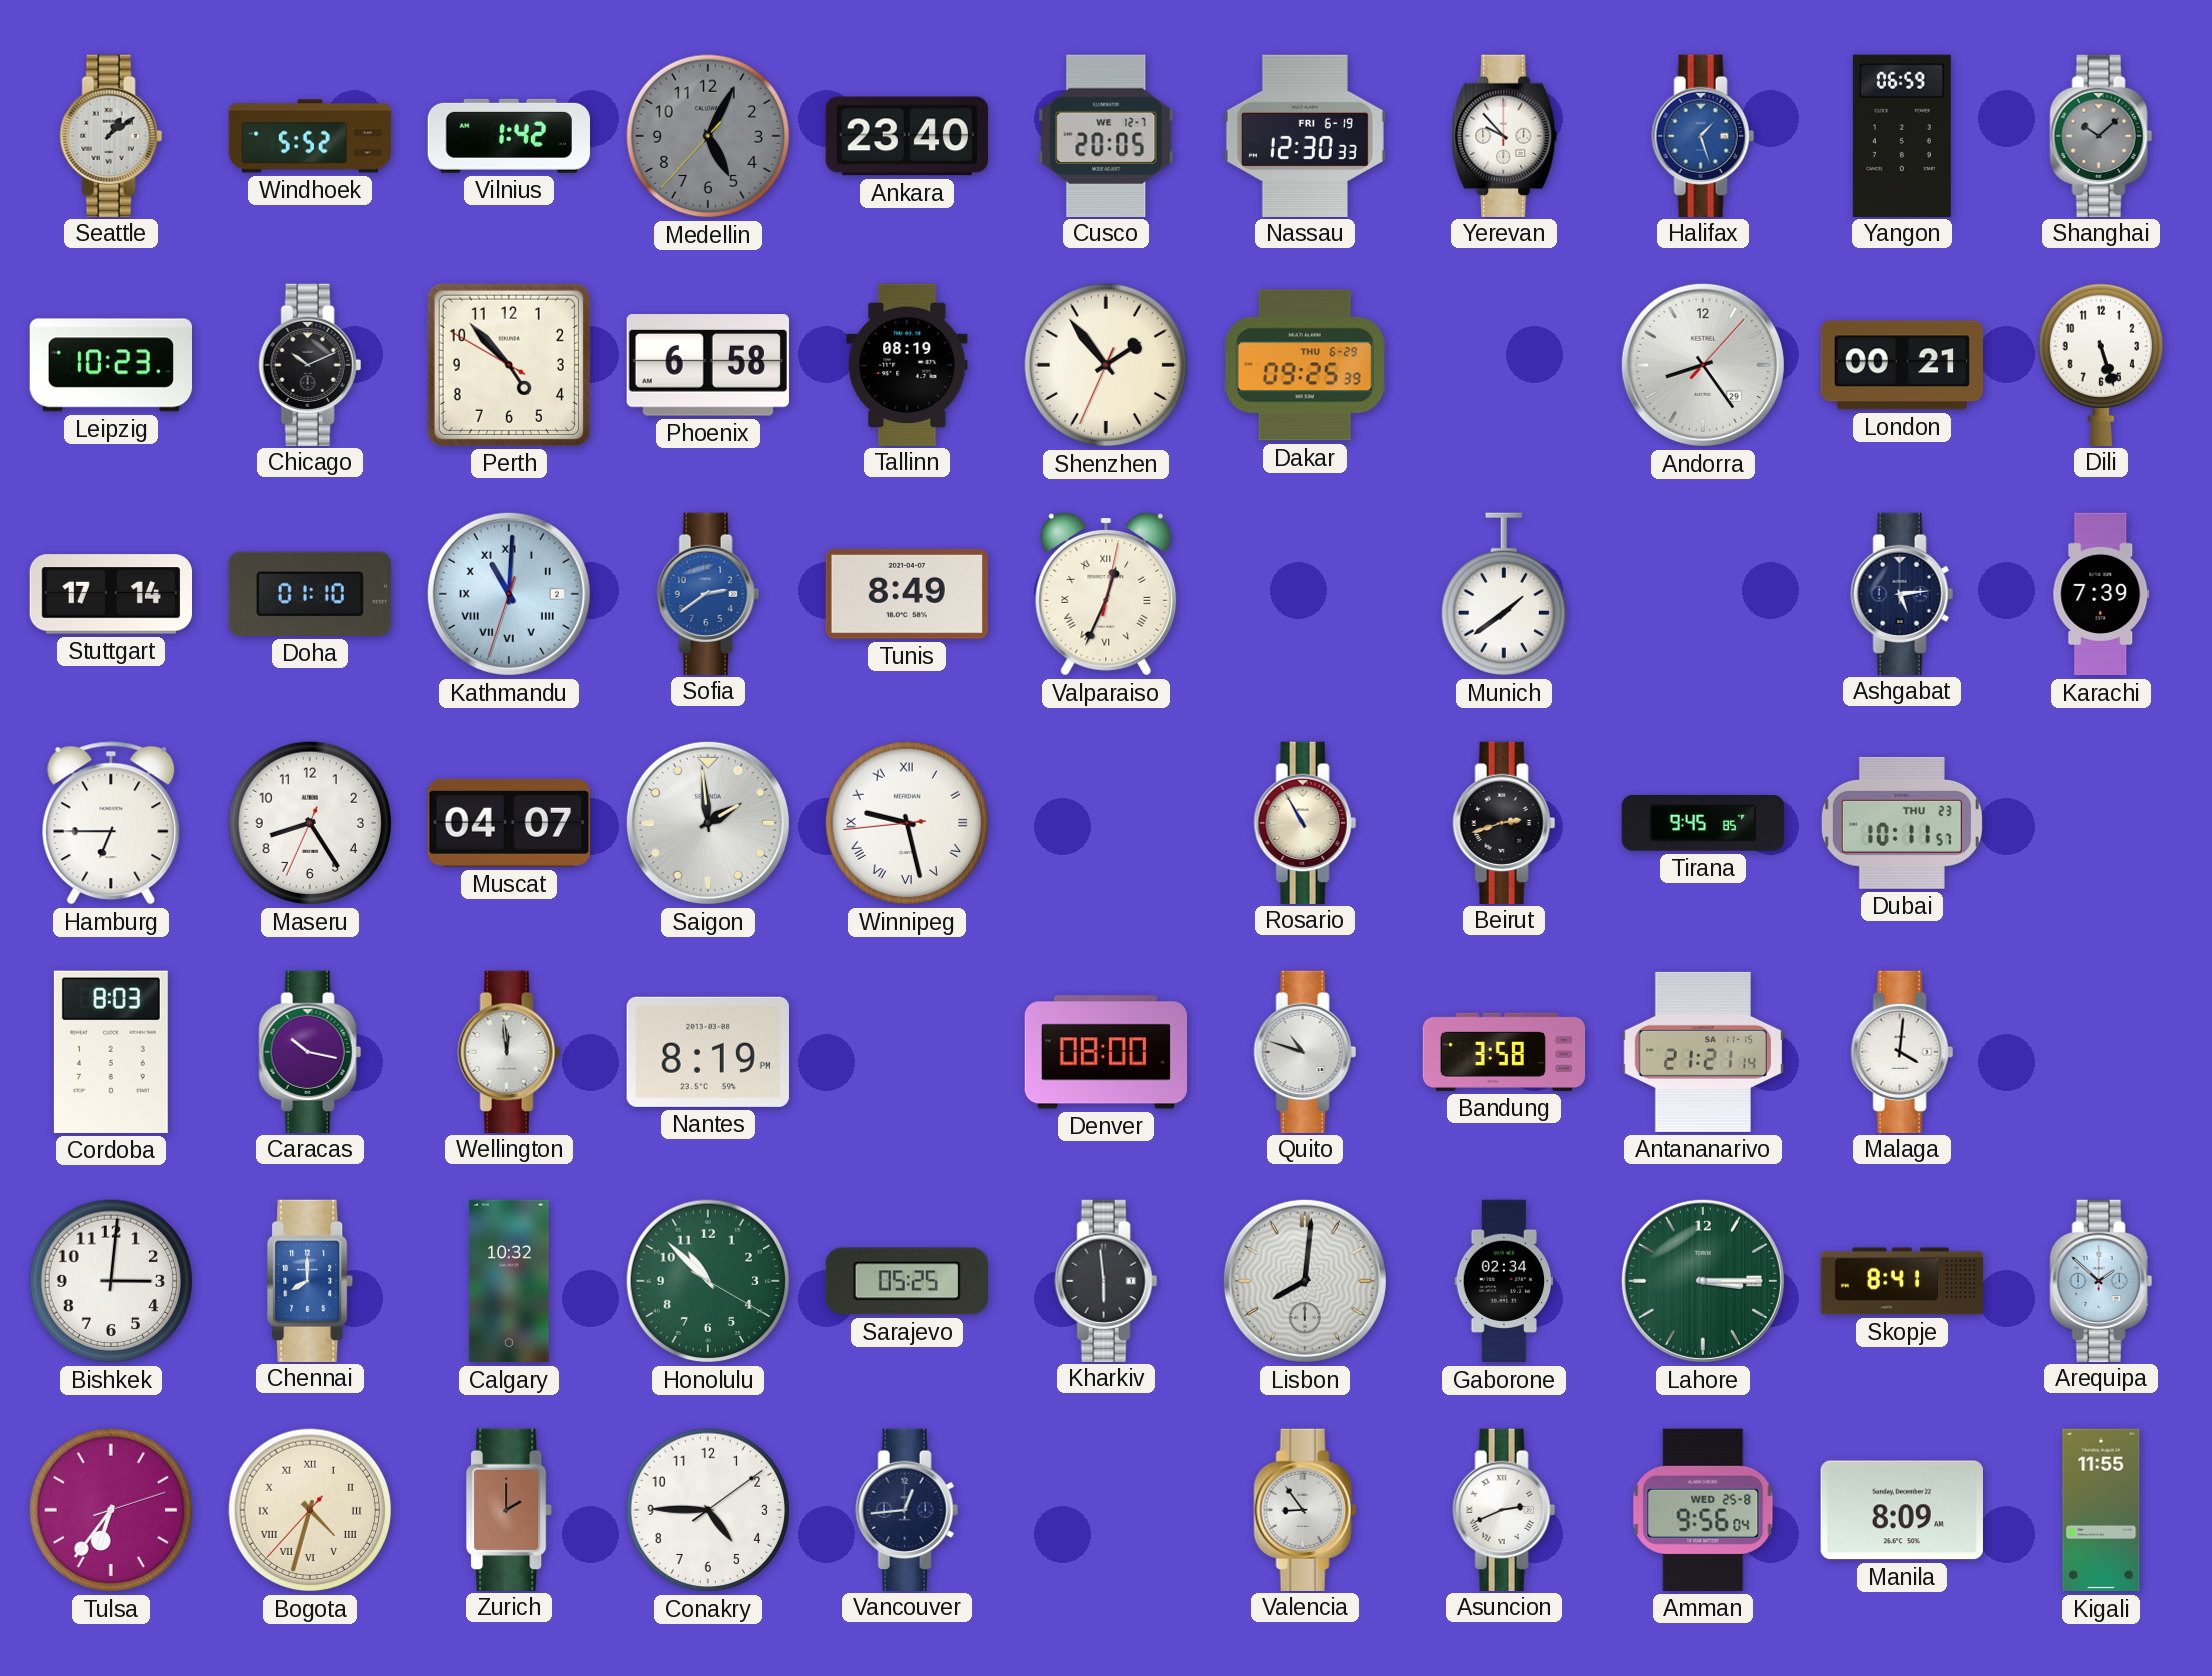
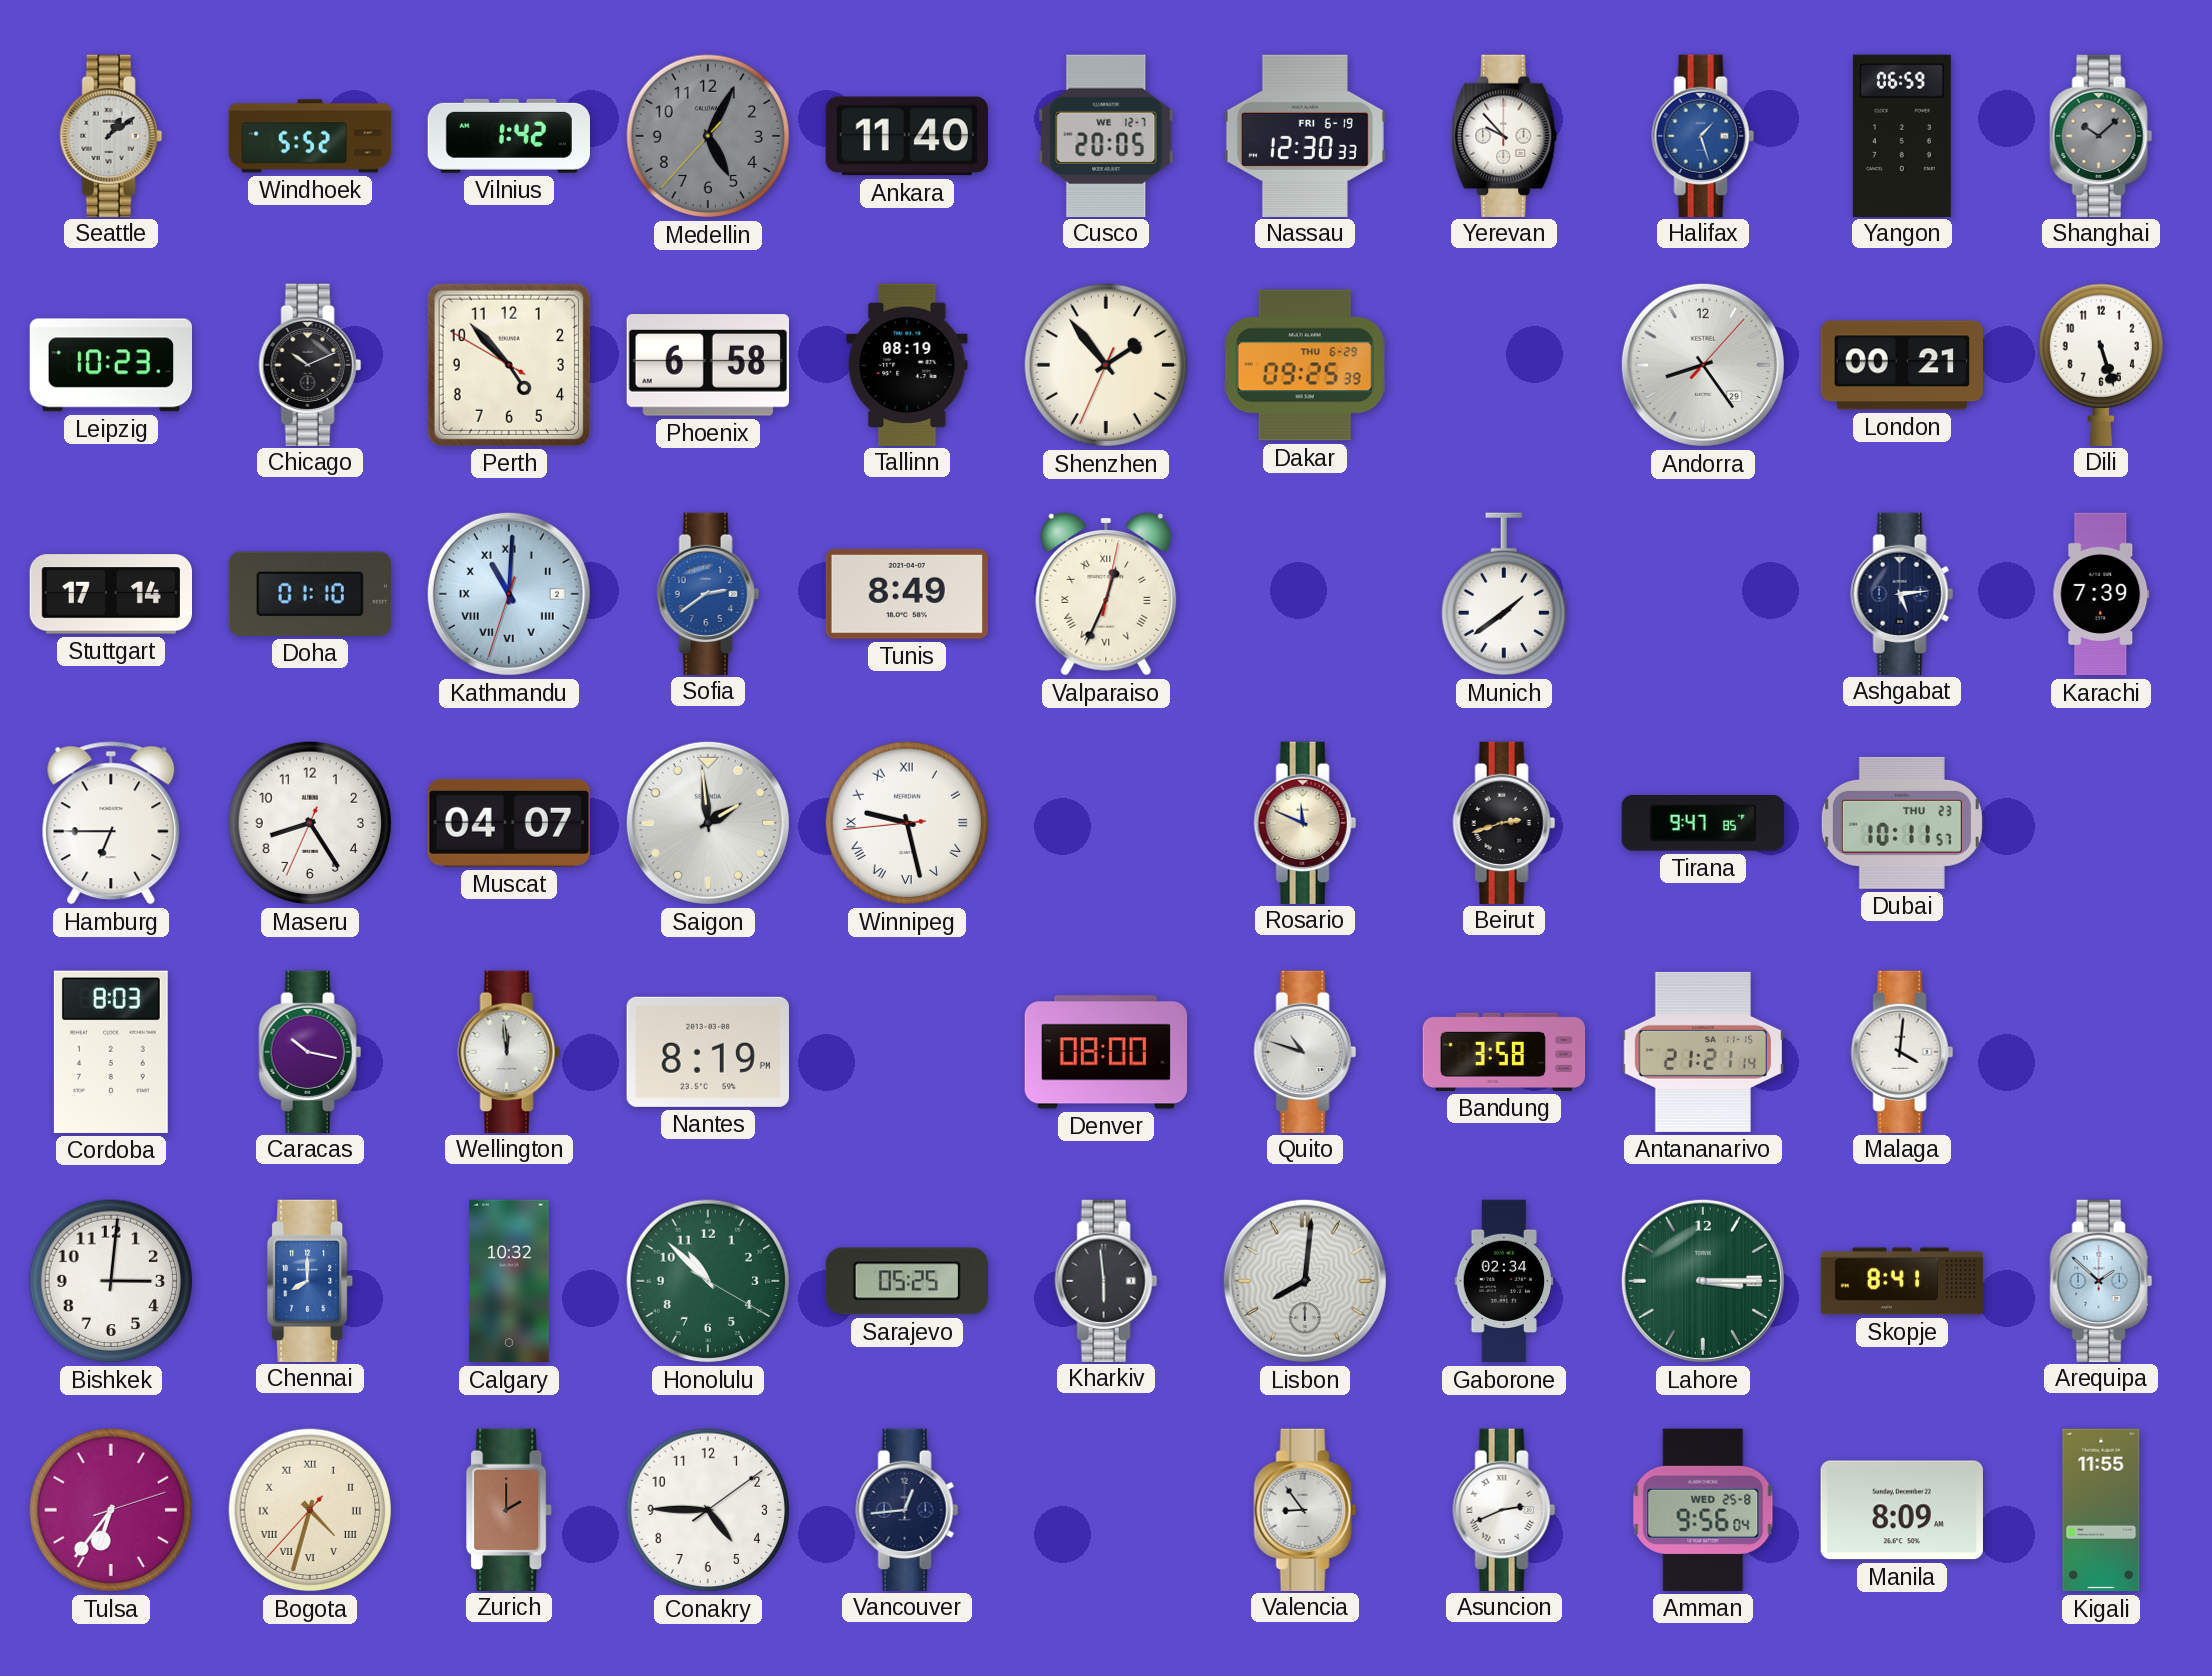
Ankara: 23:40 -> 11:40 (906, 136)
Rosario: 10:55 -> 11:49 (1305, 822)
Tirana: 9:45 -> 9:47 (1703, 824)
